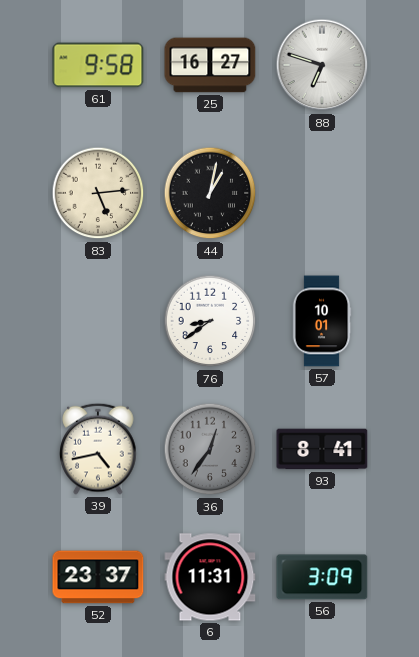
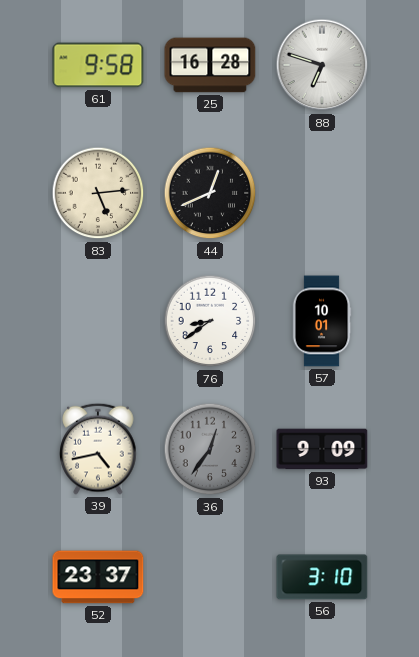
25: 16:27 -> 16:28 (210, 65)
44: 1:02 -> 12:41 (210, 193)
93: 8:41 -> 9:09 (322, 449)
6: 11:31 -> none (210, 577)
56: 3:09 -> 3:10 (322, 577)
